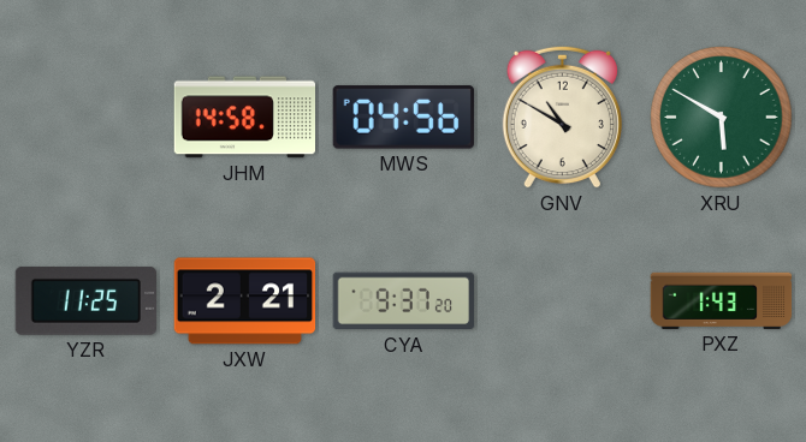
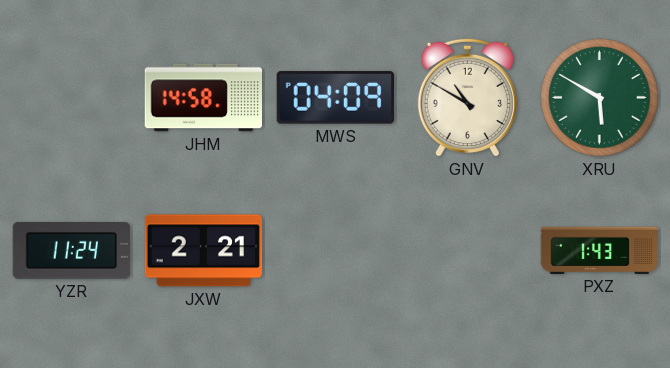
MWS: 04:56 -> 04:09 (335, 98)
YZR: 11:25 -> 11:24 (71, 251)
CYA: 9:37 -> none (403, 301)
